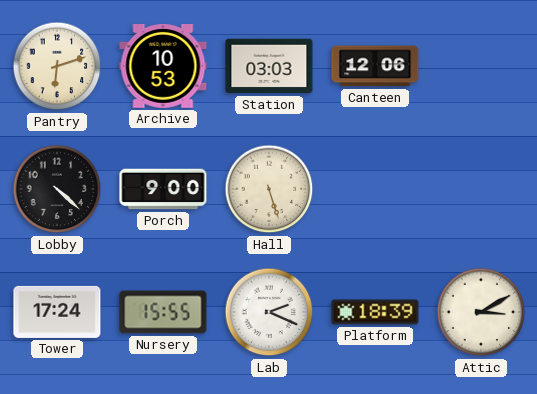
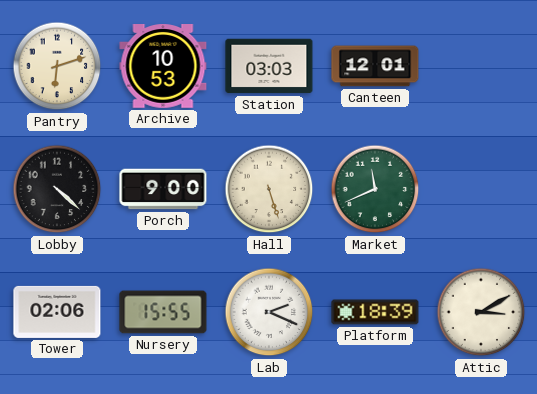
Canteen: 12:06 -> 12:01 (375, 66)
Market: none -> 11:41 (375, 189)
Tower: 17:24 -> 02:06 (57, 312)
